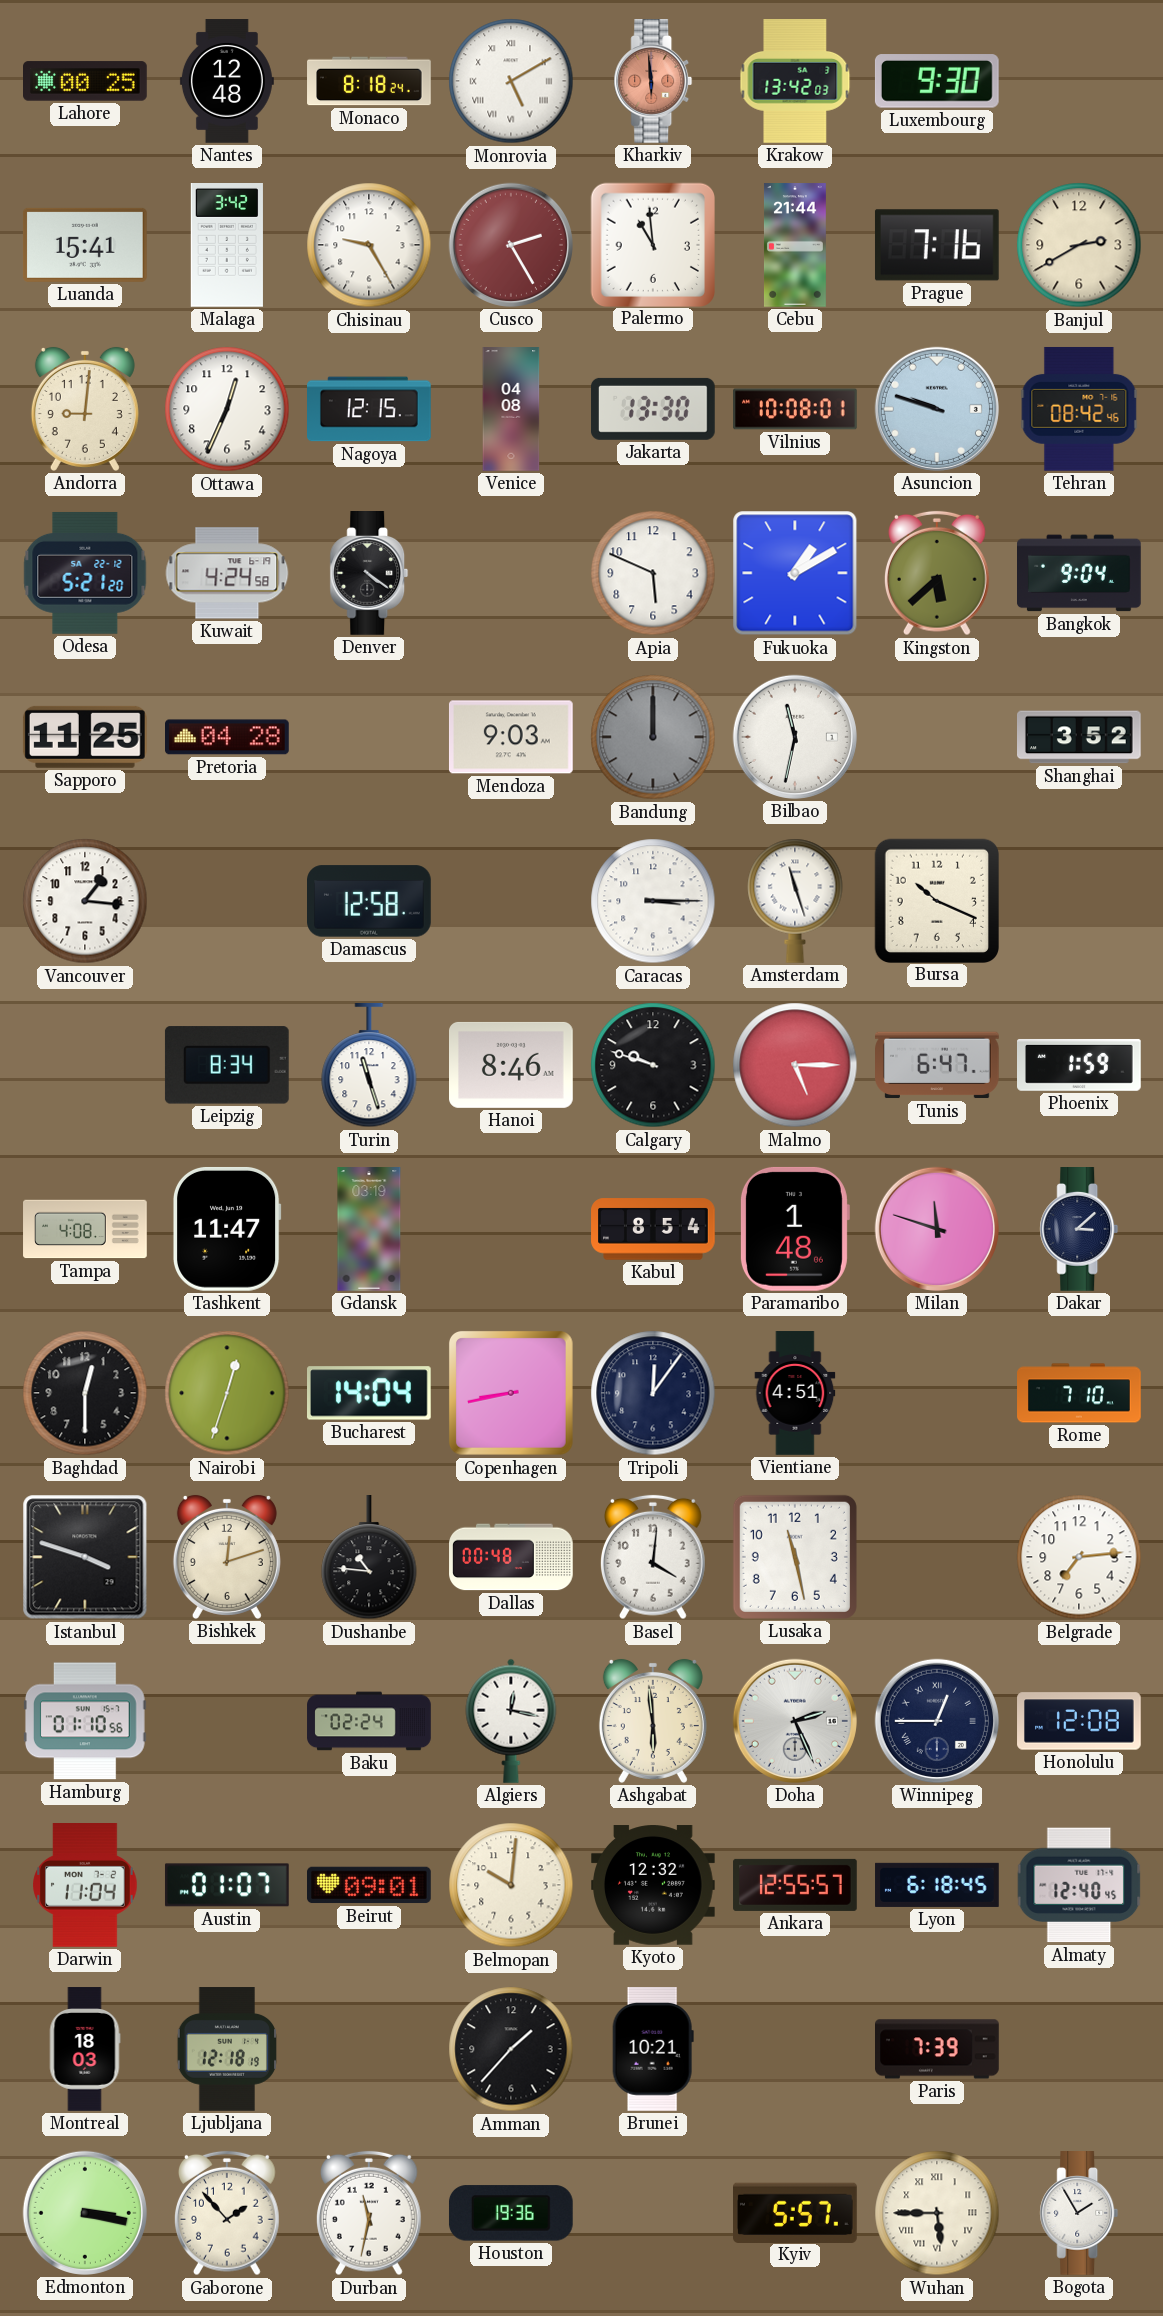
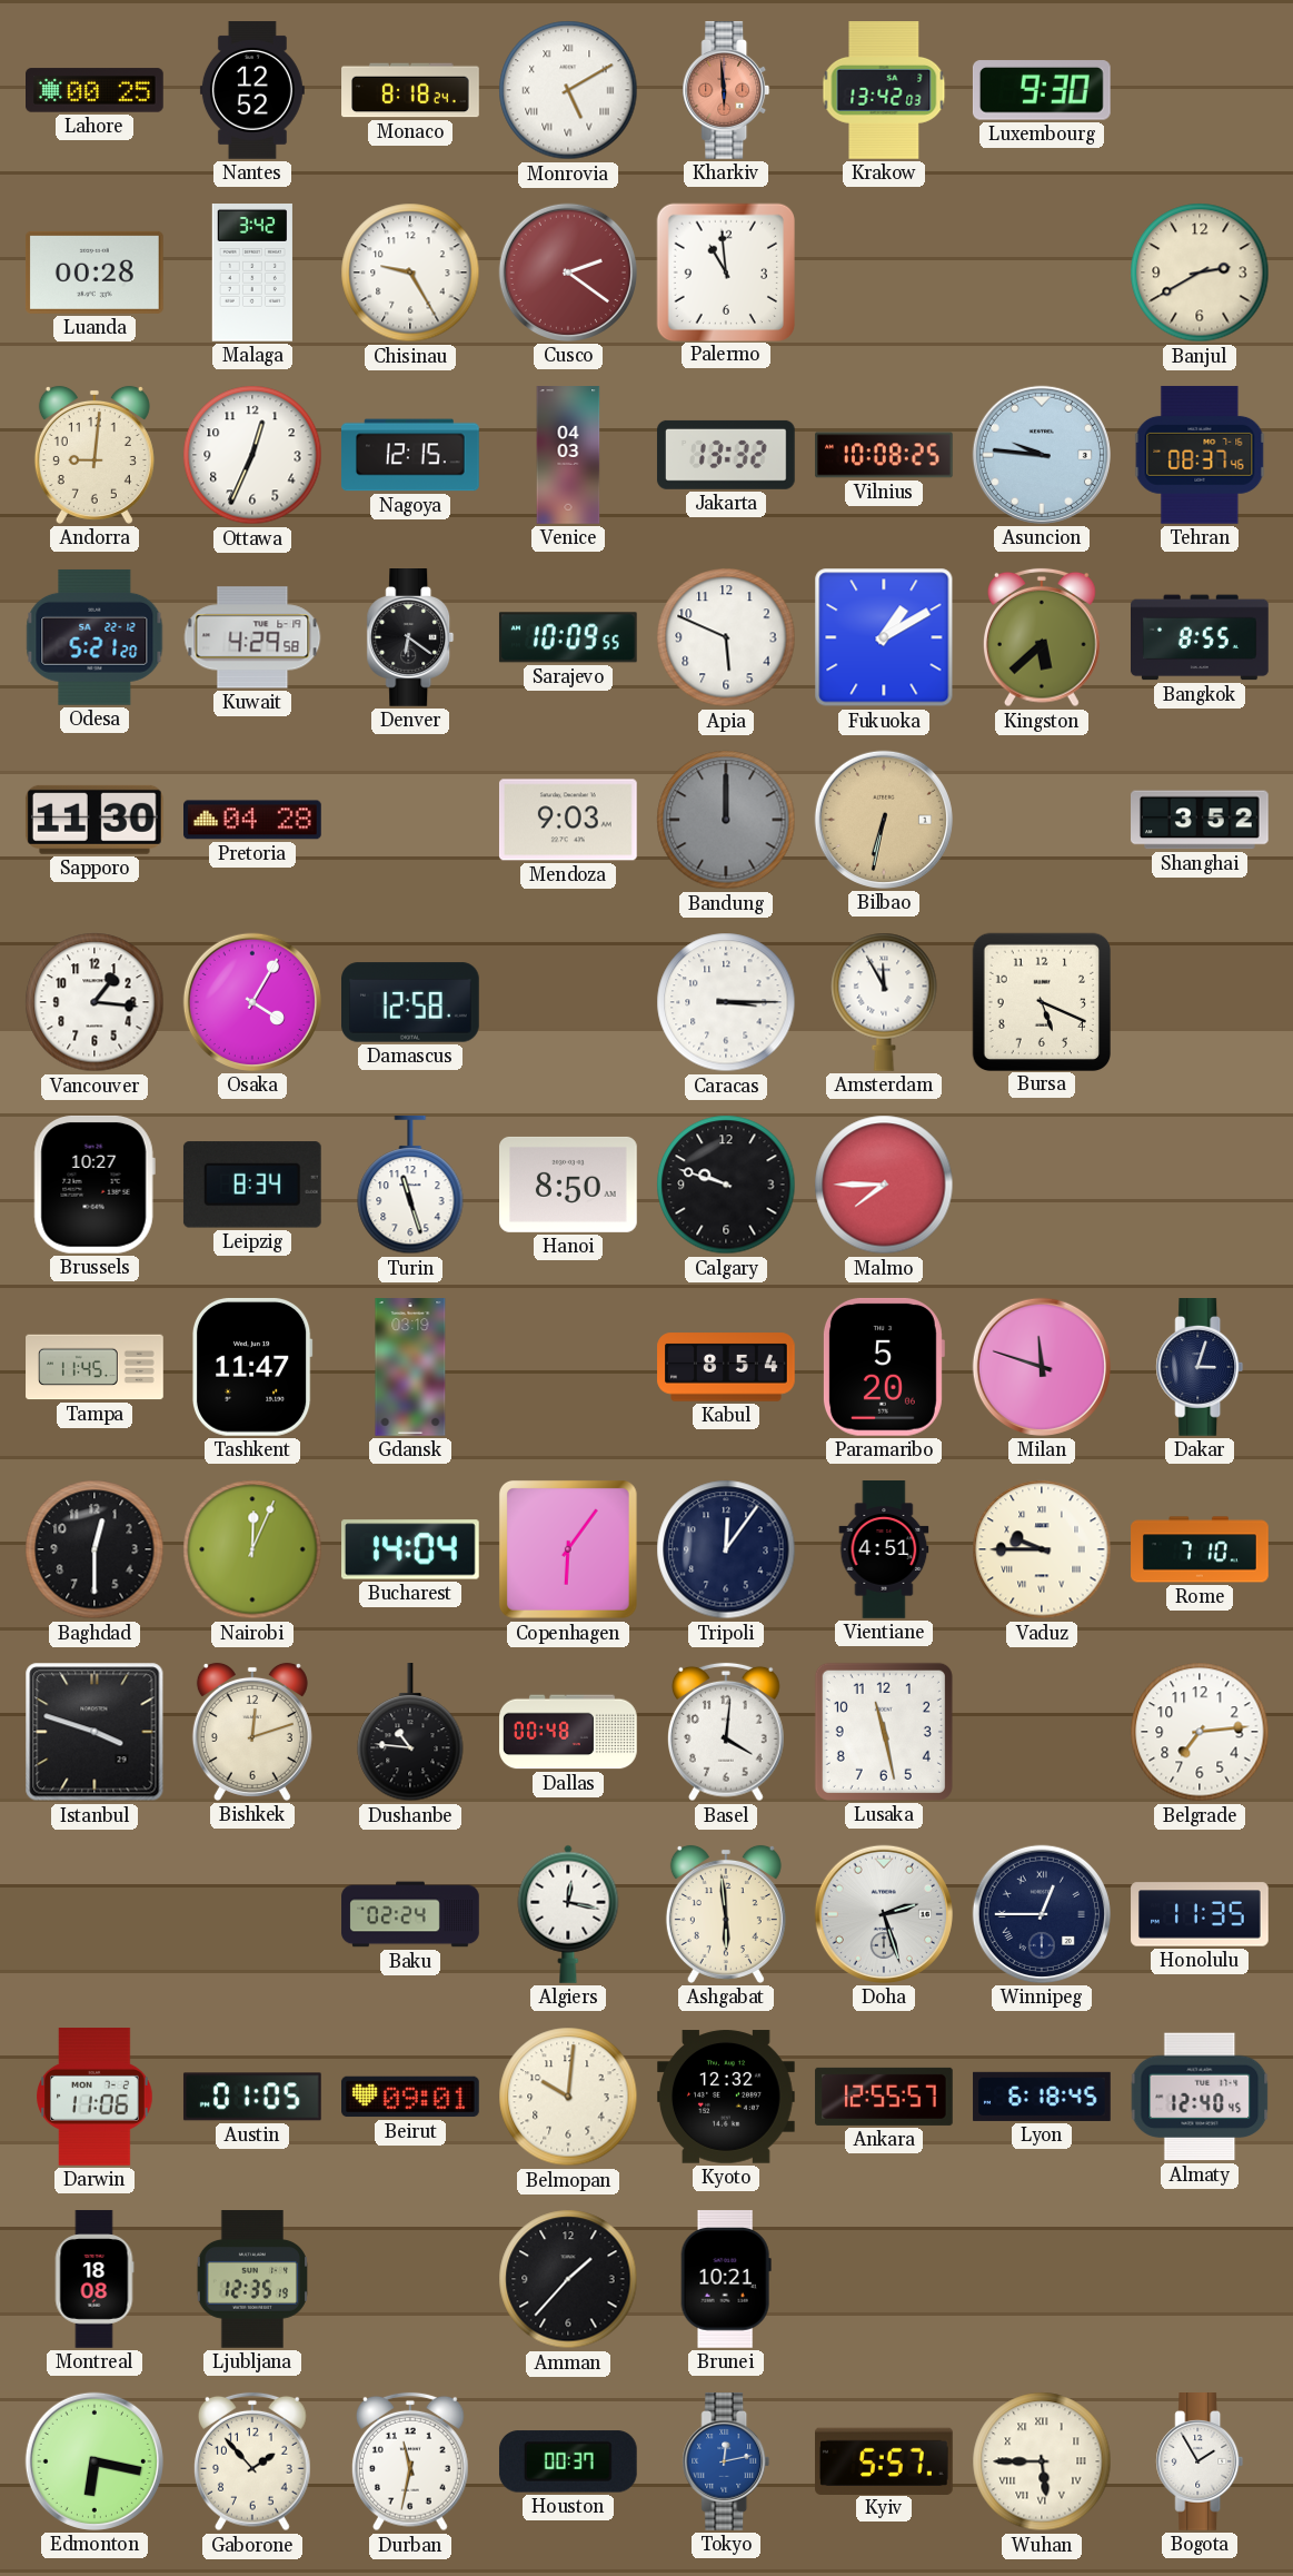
Nantes: 12:48 -> 12:52 (252, 90)
Luanda: 15:41 -> 00:28 (95, 273)
Cusco: 2:25 -> 2:21 (568, 273)
Cebu: 21:44 -> none (795, 245)
Prague: 7:16 -> none (937, 245)
Venice: 04:08 -> 04:03 (568, 455)
Jakarta: 13:30 -> 13:32 (726, 455)
Vilnius: 10:08:01 -> 10:08:25 (884, 455)
Asuncion: 9:48 -> 9:46 (1042, 455)
Tehran: 08:42 -> 08:37 (1200, 455)
Kuwait: 4:24 -> 4:29 (252, 637)
Denver: 4:21 -> 6:21 (410, 638)
Sarajevo: none -> 10:09 (568, 637)
Bangkok: 9:04 -> 8:55 (1201, 637)
Sapporo: 11:25 -> 11:30 (95, 820)
Bilbao: 11:32 -> 6:32 (884, 820)
Bilbao dial: white -> champagne (884, 820)
Osaka: none -> 4:05 (252, 1002)
Amsterdam: 11:27 -> 11:55 (884, 1002)
Bursa: 10:19 -> 5:19 (1041, 1001)
Brussels: none -> 10:27 (95, 1185)
Hanoi: 8:46 -> 8:50 (569, 1185)
Malmo: 5:15 -> 7:45 (884, 1185)
Tunis: 6:47 -> none (938, 1065)
Phoenix: 1:59 -> none (1080, 1065)
Tampa: 4:08 -> 11:45 (95, 1367)
Paramaribo: 1:48 -> 5:20 (883, 1367)
Dakar: 3:08 -> 3:03 (1200, 1368)
Nairobi: 12:33 -> 12:04 (252, 1549)
Copenhagen: 8:43 -> 6:06 (569, 1550)
Vaduz: none -> 9:45 (1042, 1549)
Hamburg: 01:10 -> none (85, 1721)
Doha: 2:26 -> 2:27 (884, 1914)
Honolulu: 12:08 -> 11:35 (1200, 1914)
Darwin: 11:04 -> 11:06 (95, 2098)
Austin: 01:07 -> 01:05 (252, 2097)
Montreal: 18:03 -> 18:08 (95, 2279)
Ljubljana: 12:18 -> 12:35 (251, 2279)
Paris: 7:39 -> none (938, 2049)
Edmonton: 3:17 -> 6:17 (95, 2461)
Houston: 19:36 -> 00:37 (568, 2461)
Tokyo: none -> 12:13 (726, 2463)
